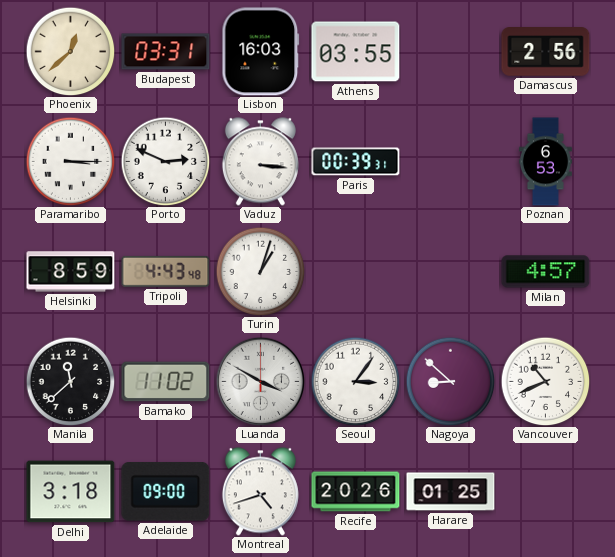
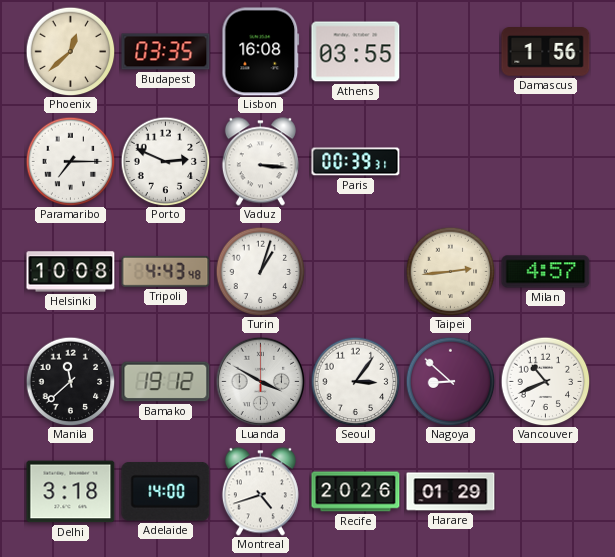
Budapest: 03:31 -> 03:35 (166, 52)
Lisbon: 16:03 -> 16:08 (261, 52)
Damascus: 2:56 -> 1:56 (546, 52)
Paramaribo: 3:15 -> 7:15 (70, 161)
Poznan: 6:53 -> none (545, 162)
Helsinki: 8:59 -> 10:08 (71, 272)
Taipei: none -> 2:44 (450, 271)
Bamako: 11:02 -> 19:12 (166, 382)
Adelaide: 09:00 -> 14:00 (166, 492)
Harare: 01:25 -> 01:29 (451, 492)
